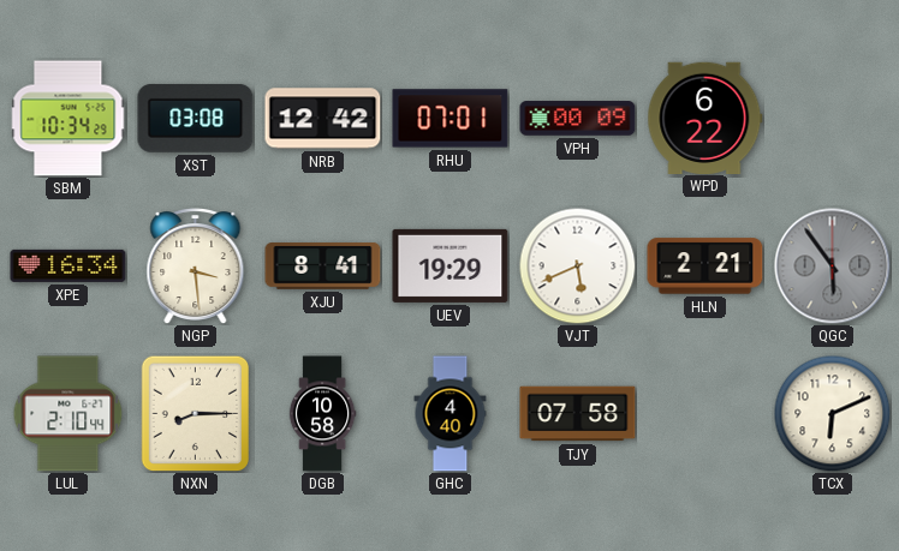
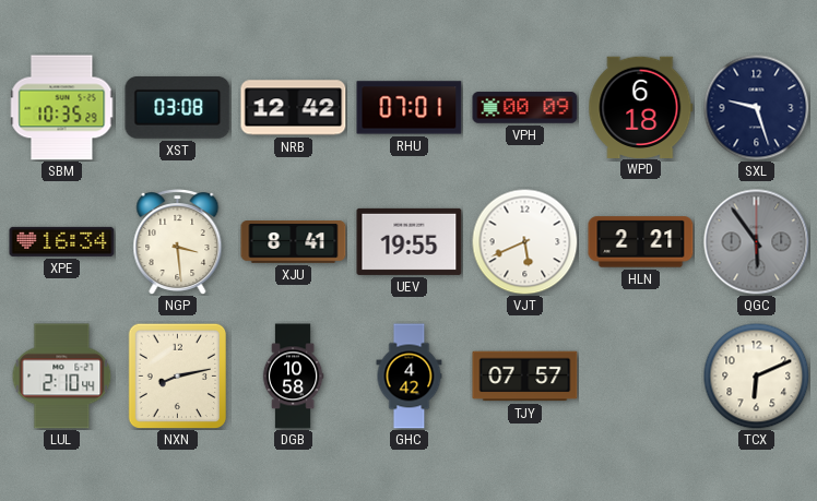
SBM: 10:34 -> 10:35 (62, 108)
WPD: 6:22 -> 6:18 (641, 107)
SXL: none -> 9:27 (756, 107)
UEV: 19:29 -> 19:55 (410, 241)
NXN: 8:15 -> 8:13 (177, 375)
GHC: 4:40 -> 4:42 (410, 377)
TJY: 07:58 -> 07:57 (525, 377)
